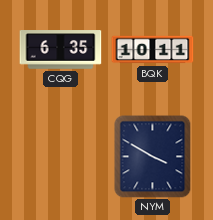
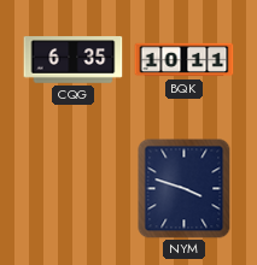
NYM: 3:50 -> 3:48 (185, 189)
